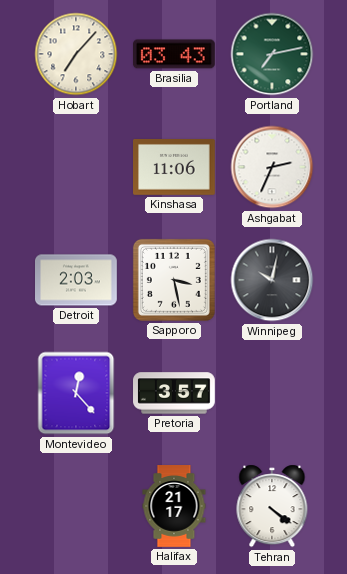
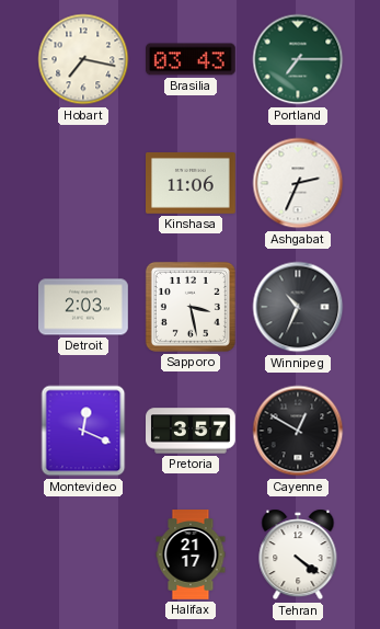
Hobart: 7:07 -> 7:17 (83, 59)
Portland: 7:13 -> 7:15 (298, 59)
Winnipeg: 10:02 -> 10:34 (298, 307)
Montevideo: 12:23 -> 12:19 (83, 431)
Cayenne: none -> 12:50 (298, 431)
